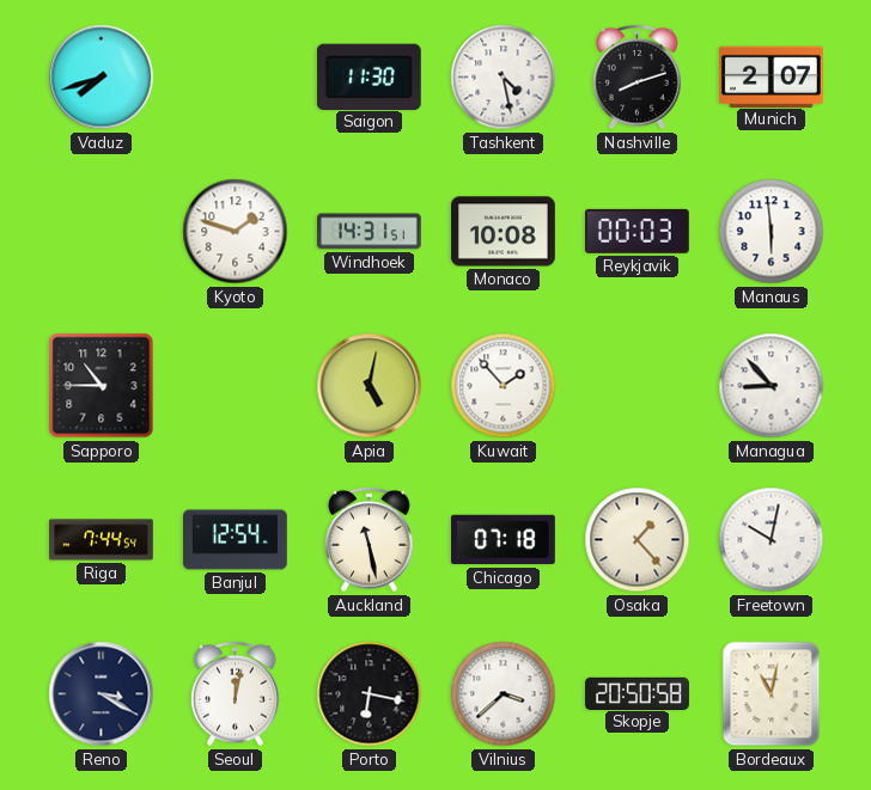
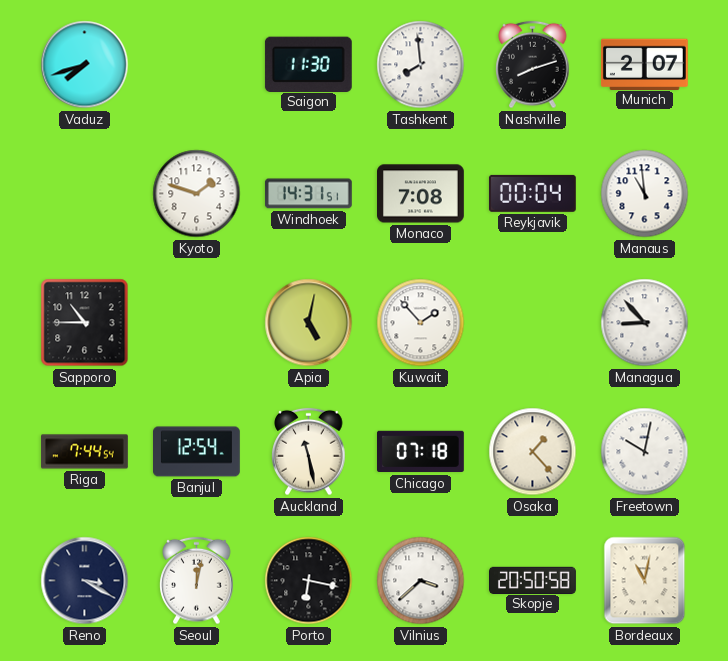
Tashkent: 4:28 -> 7:59 (421, 65)
Monaco: 10:08 -> 7:08 (421, 194)
Reykjavik: 00:03 -> 00:04 (532, 193)
Manaus: 5:59 -> 10:59 (645, 194)
